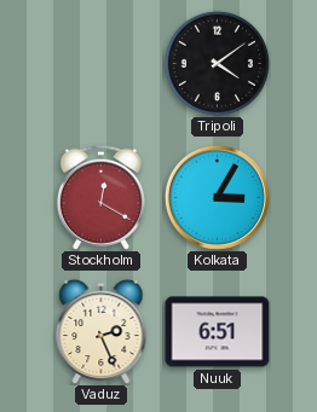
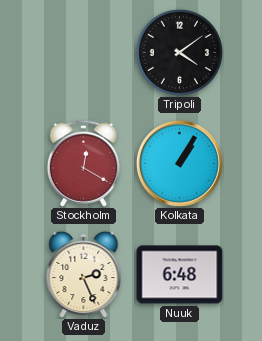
Kolkata: 3:05 -> 1:05 (179, 163)
Nuuk: 6:51 -> 6:48 (180, 275)
